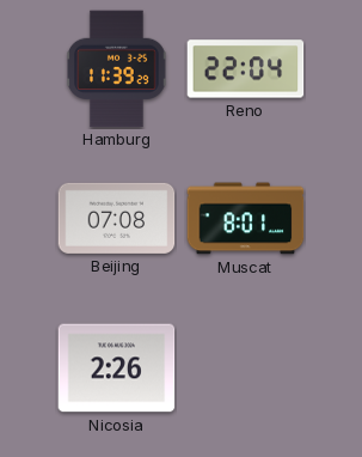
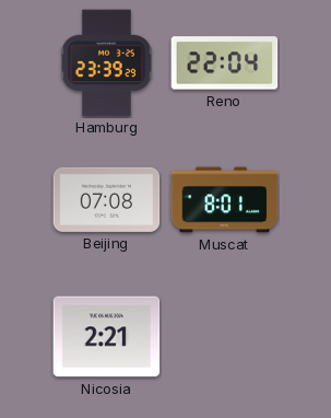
Hamburg: 11:39 -> 23:39 (107, 63)
Nicosia: 2:26 -> 2:21 (107, 337)
